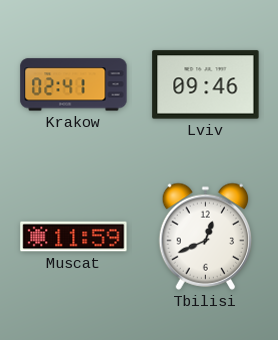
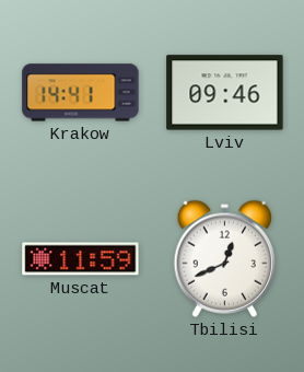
Krakow: 02:41 -> 14:41 (81, 93)
